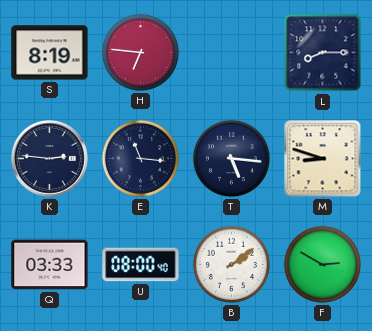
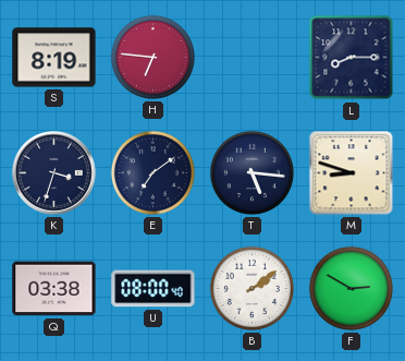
K: 2:46 -> 3:33 (54, 173)
E: 11:16 -> 7:09 (152, 172)
Q: 03:33 -> 03:38 (54, 289)
